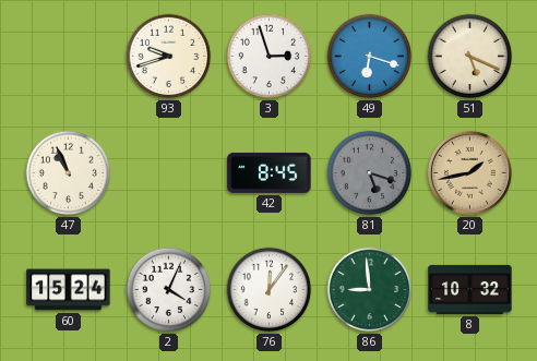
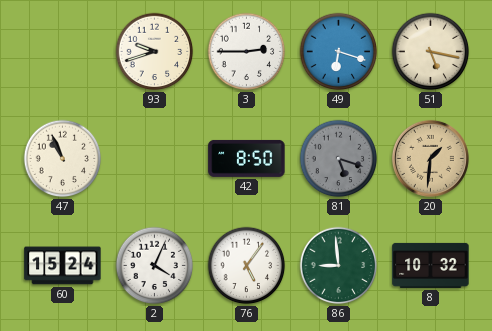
3: 2:57 -> 2:45 (247, 52)
51: 5:19 -> 5:17 (431, 52)
42: 8:45 -> 8:50 (247, 158)
20: 1:43 -> 1:31 (430, 158)
76: 12:06 -> 5:06 (247, 266)
